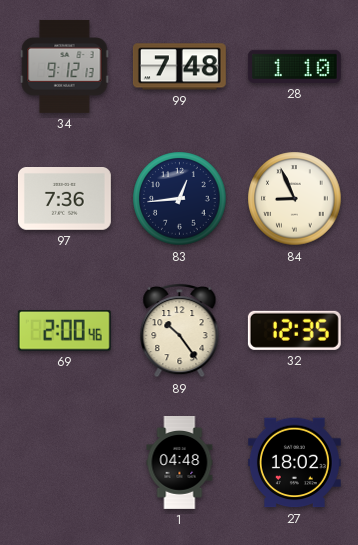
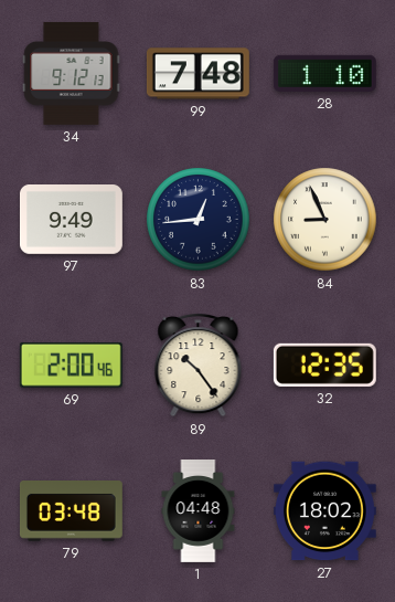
97: 7:36 -> 9:49 (71, 220)
79: none -> 03:48 (71, 511)
